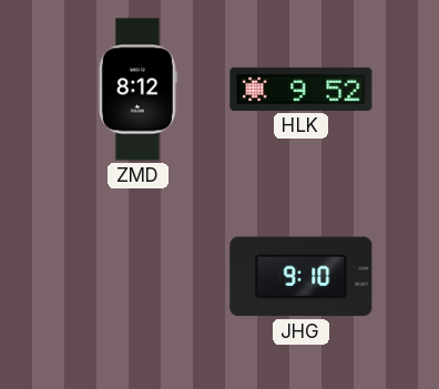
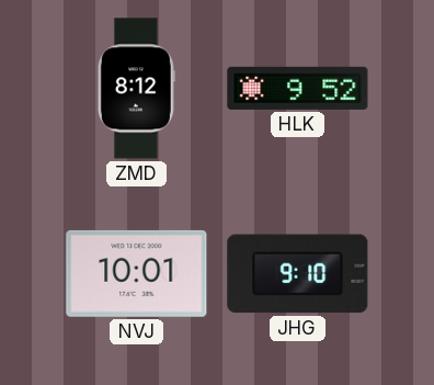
NVJ: none -> 10:01 (137, 273)
